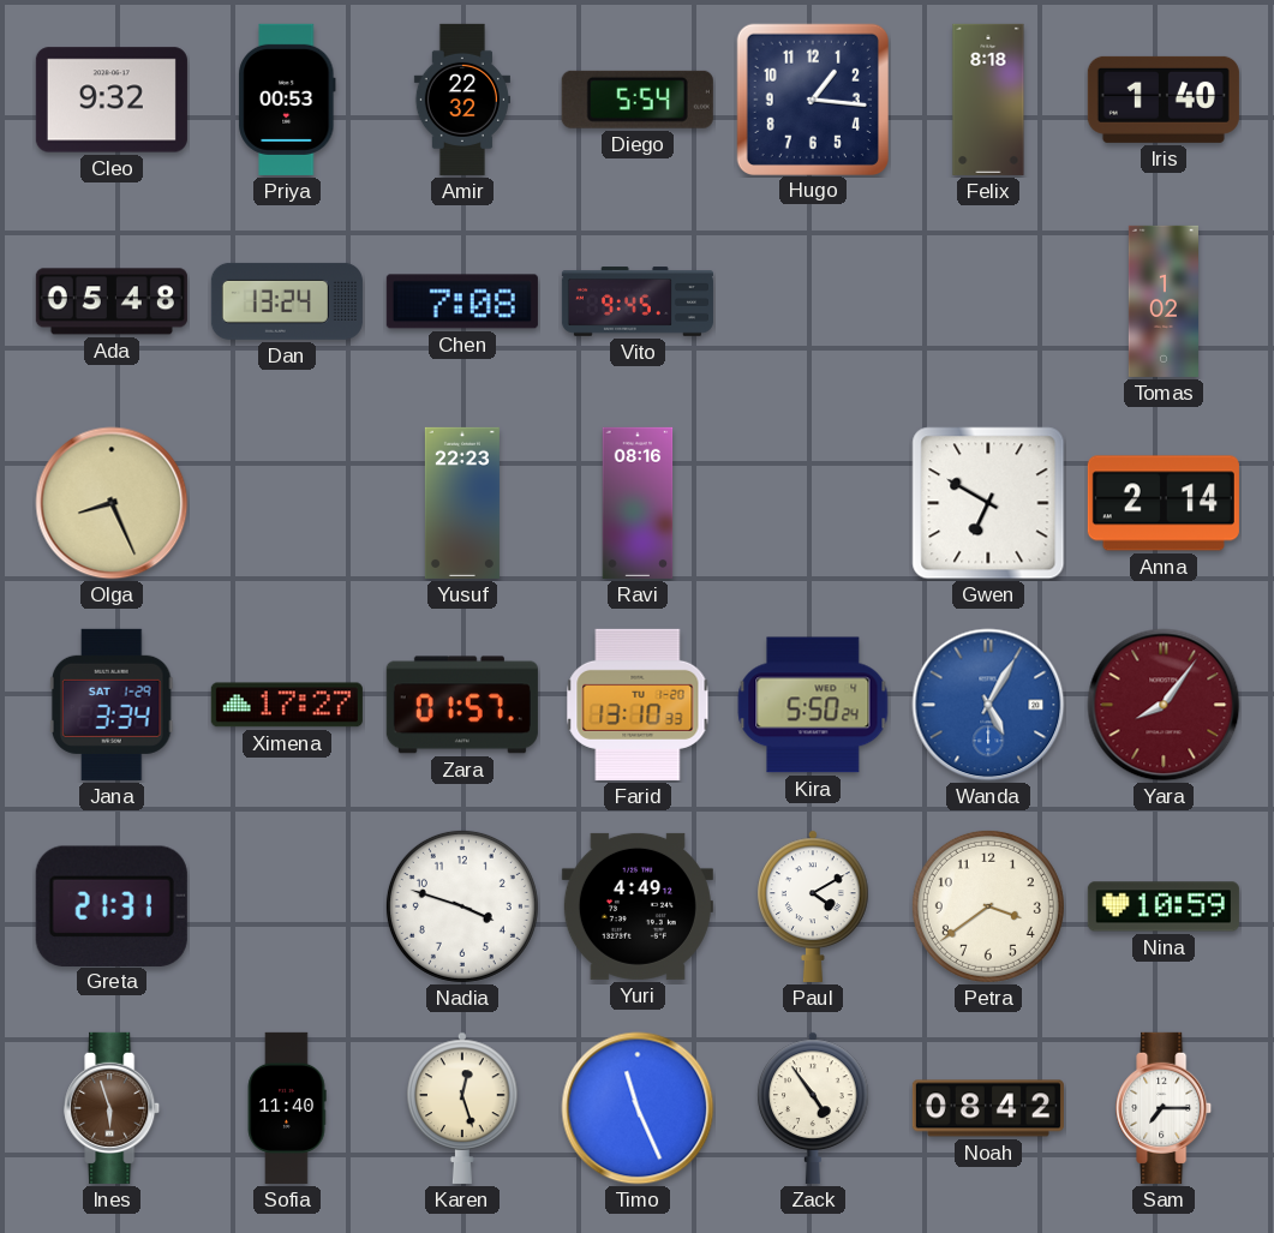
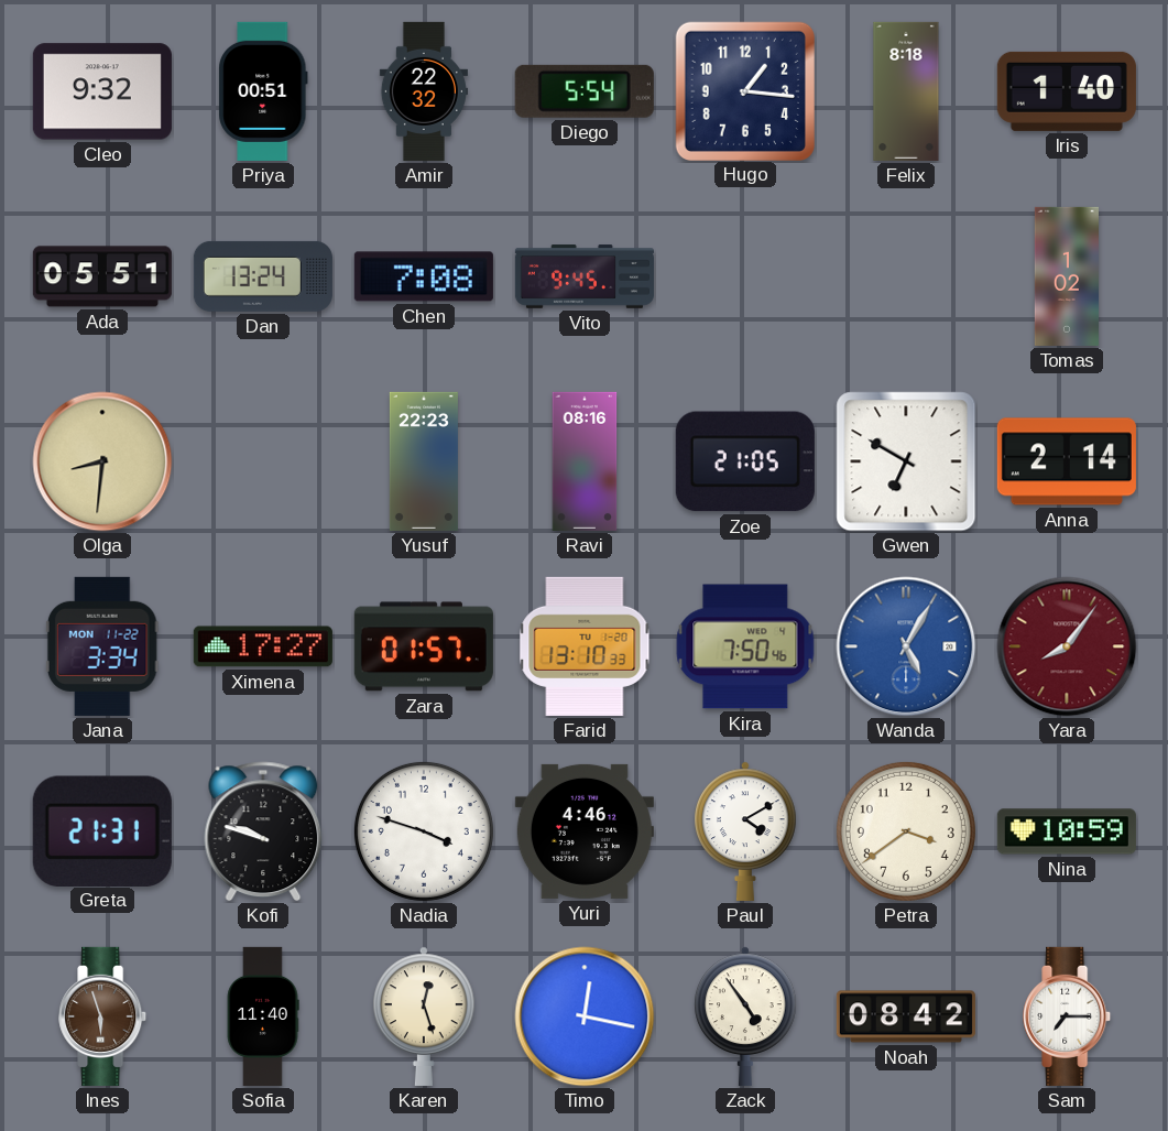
Priya: 00:53 -> 00:51 (263, 91)
Ada: 05:48 -> 05:51 (102, 276)
Olga: 8:26 -> 8:31 (102, 461)
Zoe: none -> 21:05 (745, 461)
Jana date: SAT 1-29 -> MON 11-22 (102, 646)
Kira: 5:50 -> 7:50 (745, 646)
Kofi: none -> 9:48 (263, 831)
Yuri: 4:49 -> 4:46 (585, 831)
Timo: 11:26 -> 12:17 (585, 1016)
